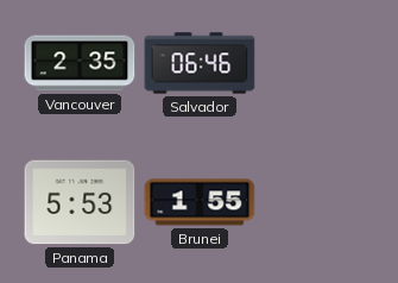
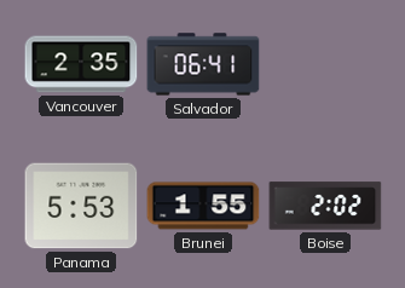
Salvador: 06:46 -> 06:41 (203, 64)
Boise: none -> 2:02 (325, 206)
